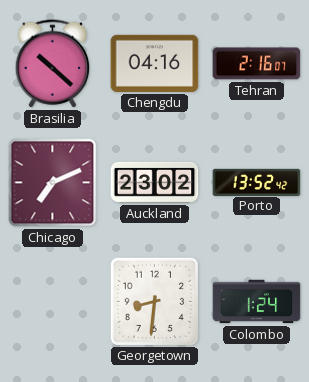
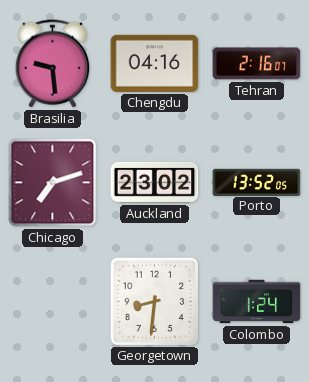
Brasilia: 10:22 -> 9:29 (53, 64)
Chicago: 7:11 -> 7:12 (53, 183)
Porto: 13:52:42 -> 13:52:05 (257, 182)
